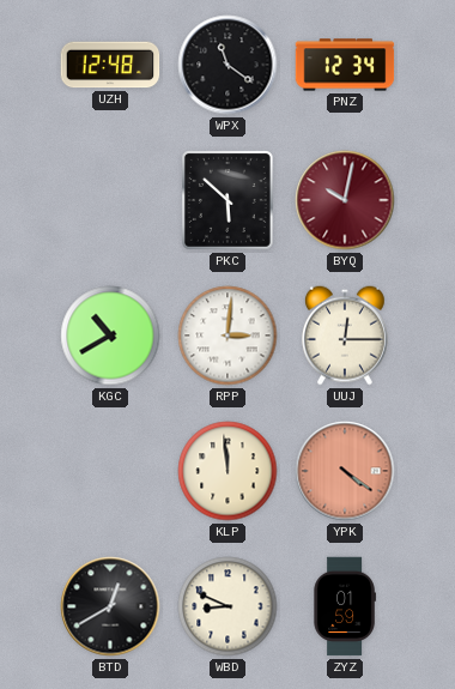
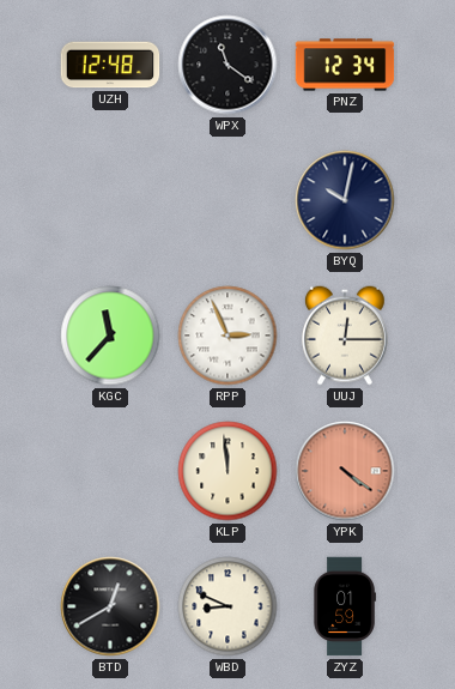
PKC: 5:52 -> none (229, 201)
BYQ dial: burgundy -> navy (345, 200)
KGC: 10:40 -> 11:37 (110, 336)
RPP: 3:01 -> 2:56 (227, 336)
